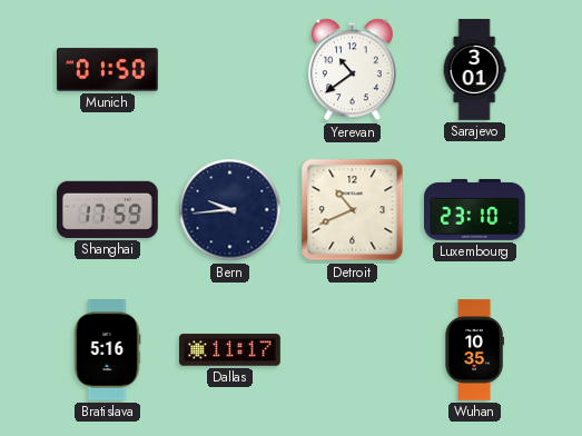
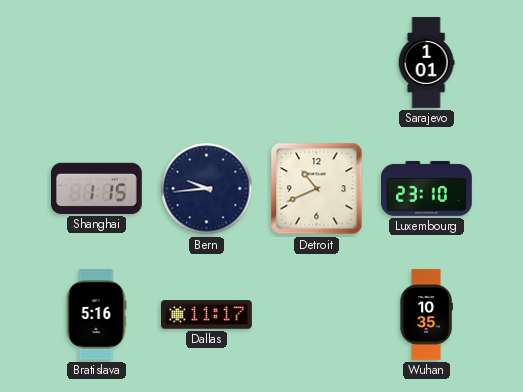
Munich: 01:50 -> none (108, 70)
Yerevan: 10:39 -> none (352, 70)
Sarajevo: 3:01 -> 1:01 (426, 63)
Shanghai: 17:59 -> 1:15 (97, 188)
